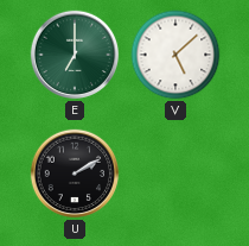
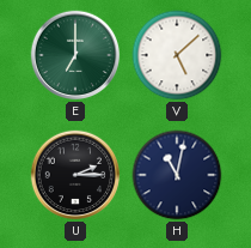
U: 2:10 -> 2:15 (75, 175)
H: none -> 11:02 (177, 175)
